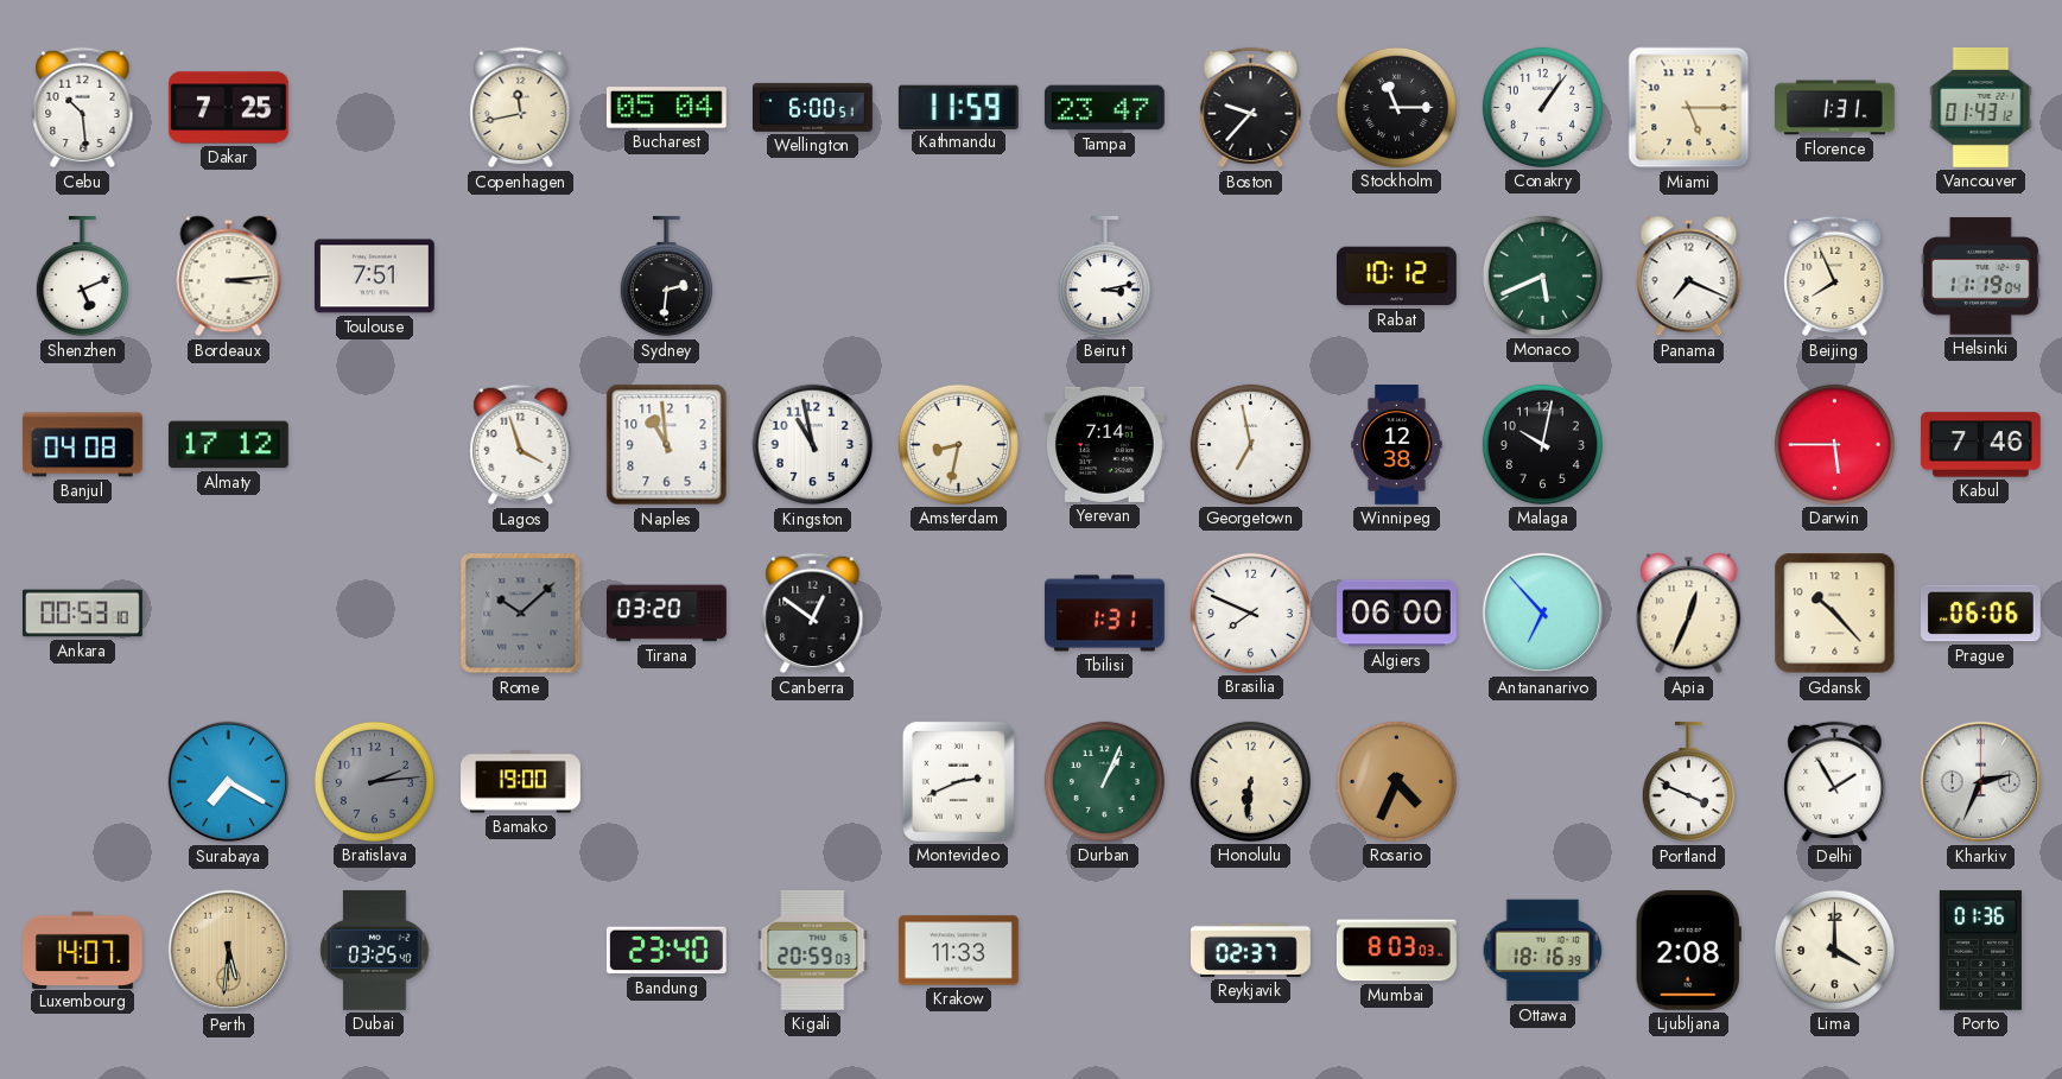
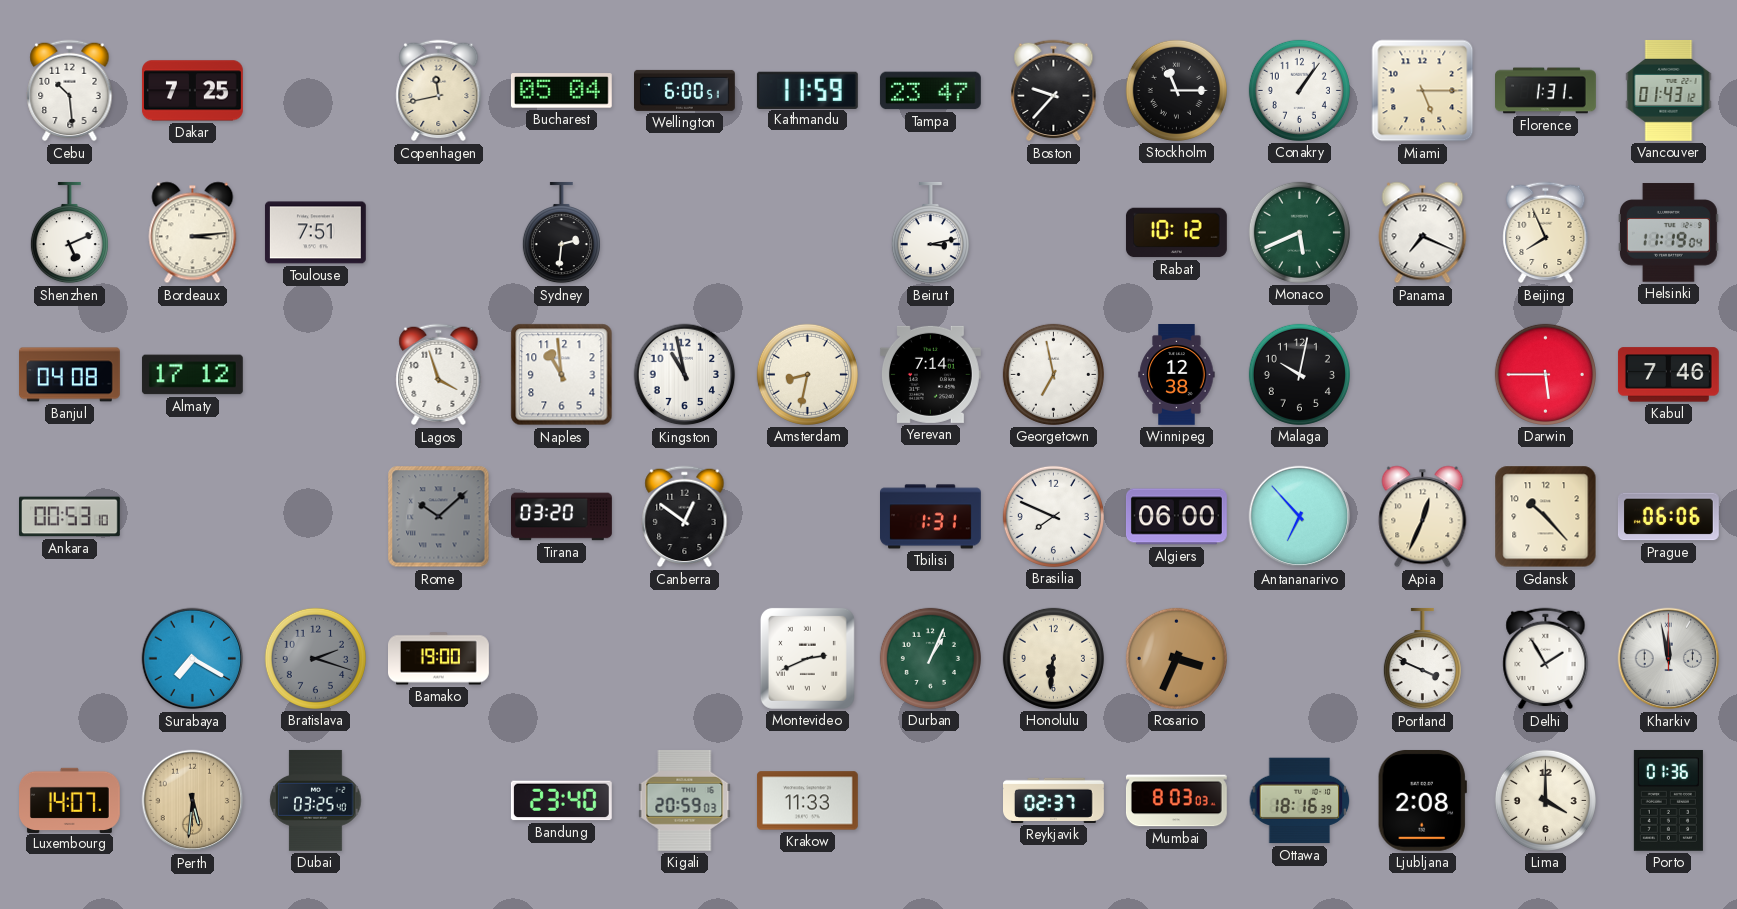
Bratislava: 2:14 -> 2:18 (315, 658)
Rosario: 4:34 -> 3:34 (1176, 658)
Kharkiv: 2:34 -> 11:58 (1669, 659)
